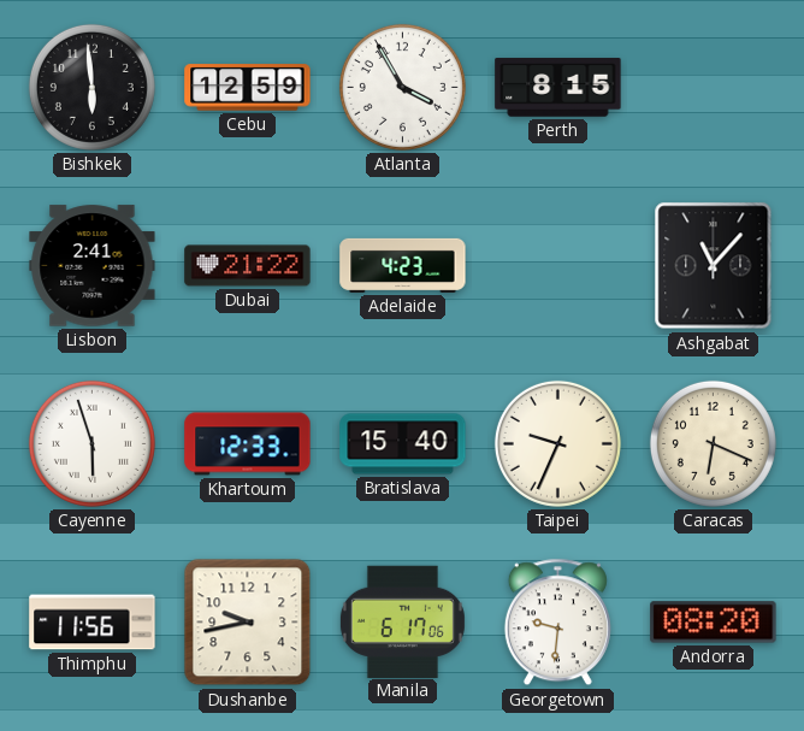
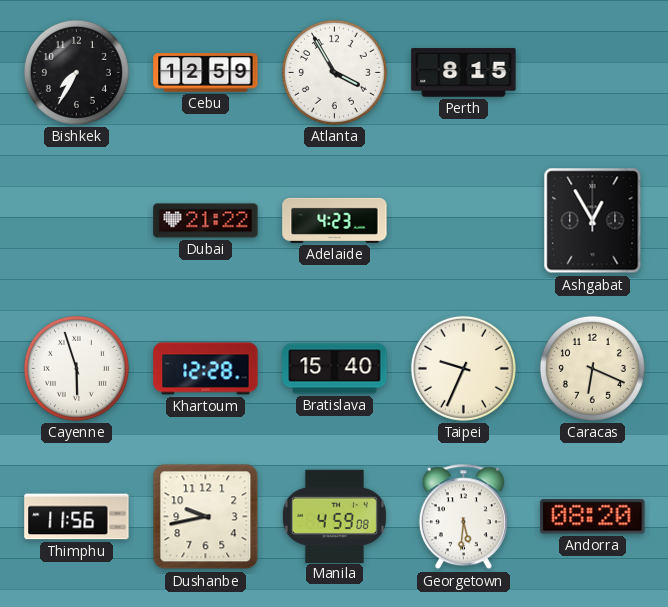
Bishkek: 5:59 -> 7:35 (76, 72)
Lisbon: 2:41 -> none (93, 266)
Ashgabat: 11:07 -> 12:55 (593, 221)
Khartoum: 12:33 -> 12:28 (206, 369)
Manila: 6:17 -> 4:59 (334, 516)
Georgetown: 9:31 -> 5:31 (463, 517)
